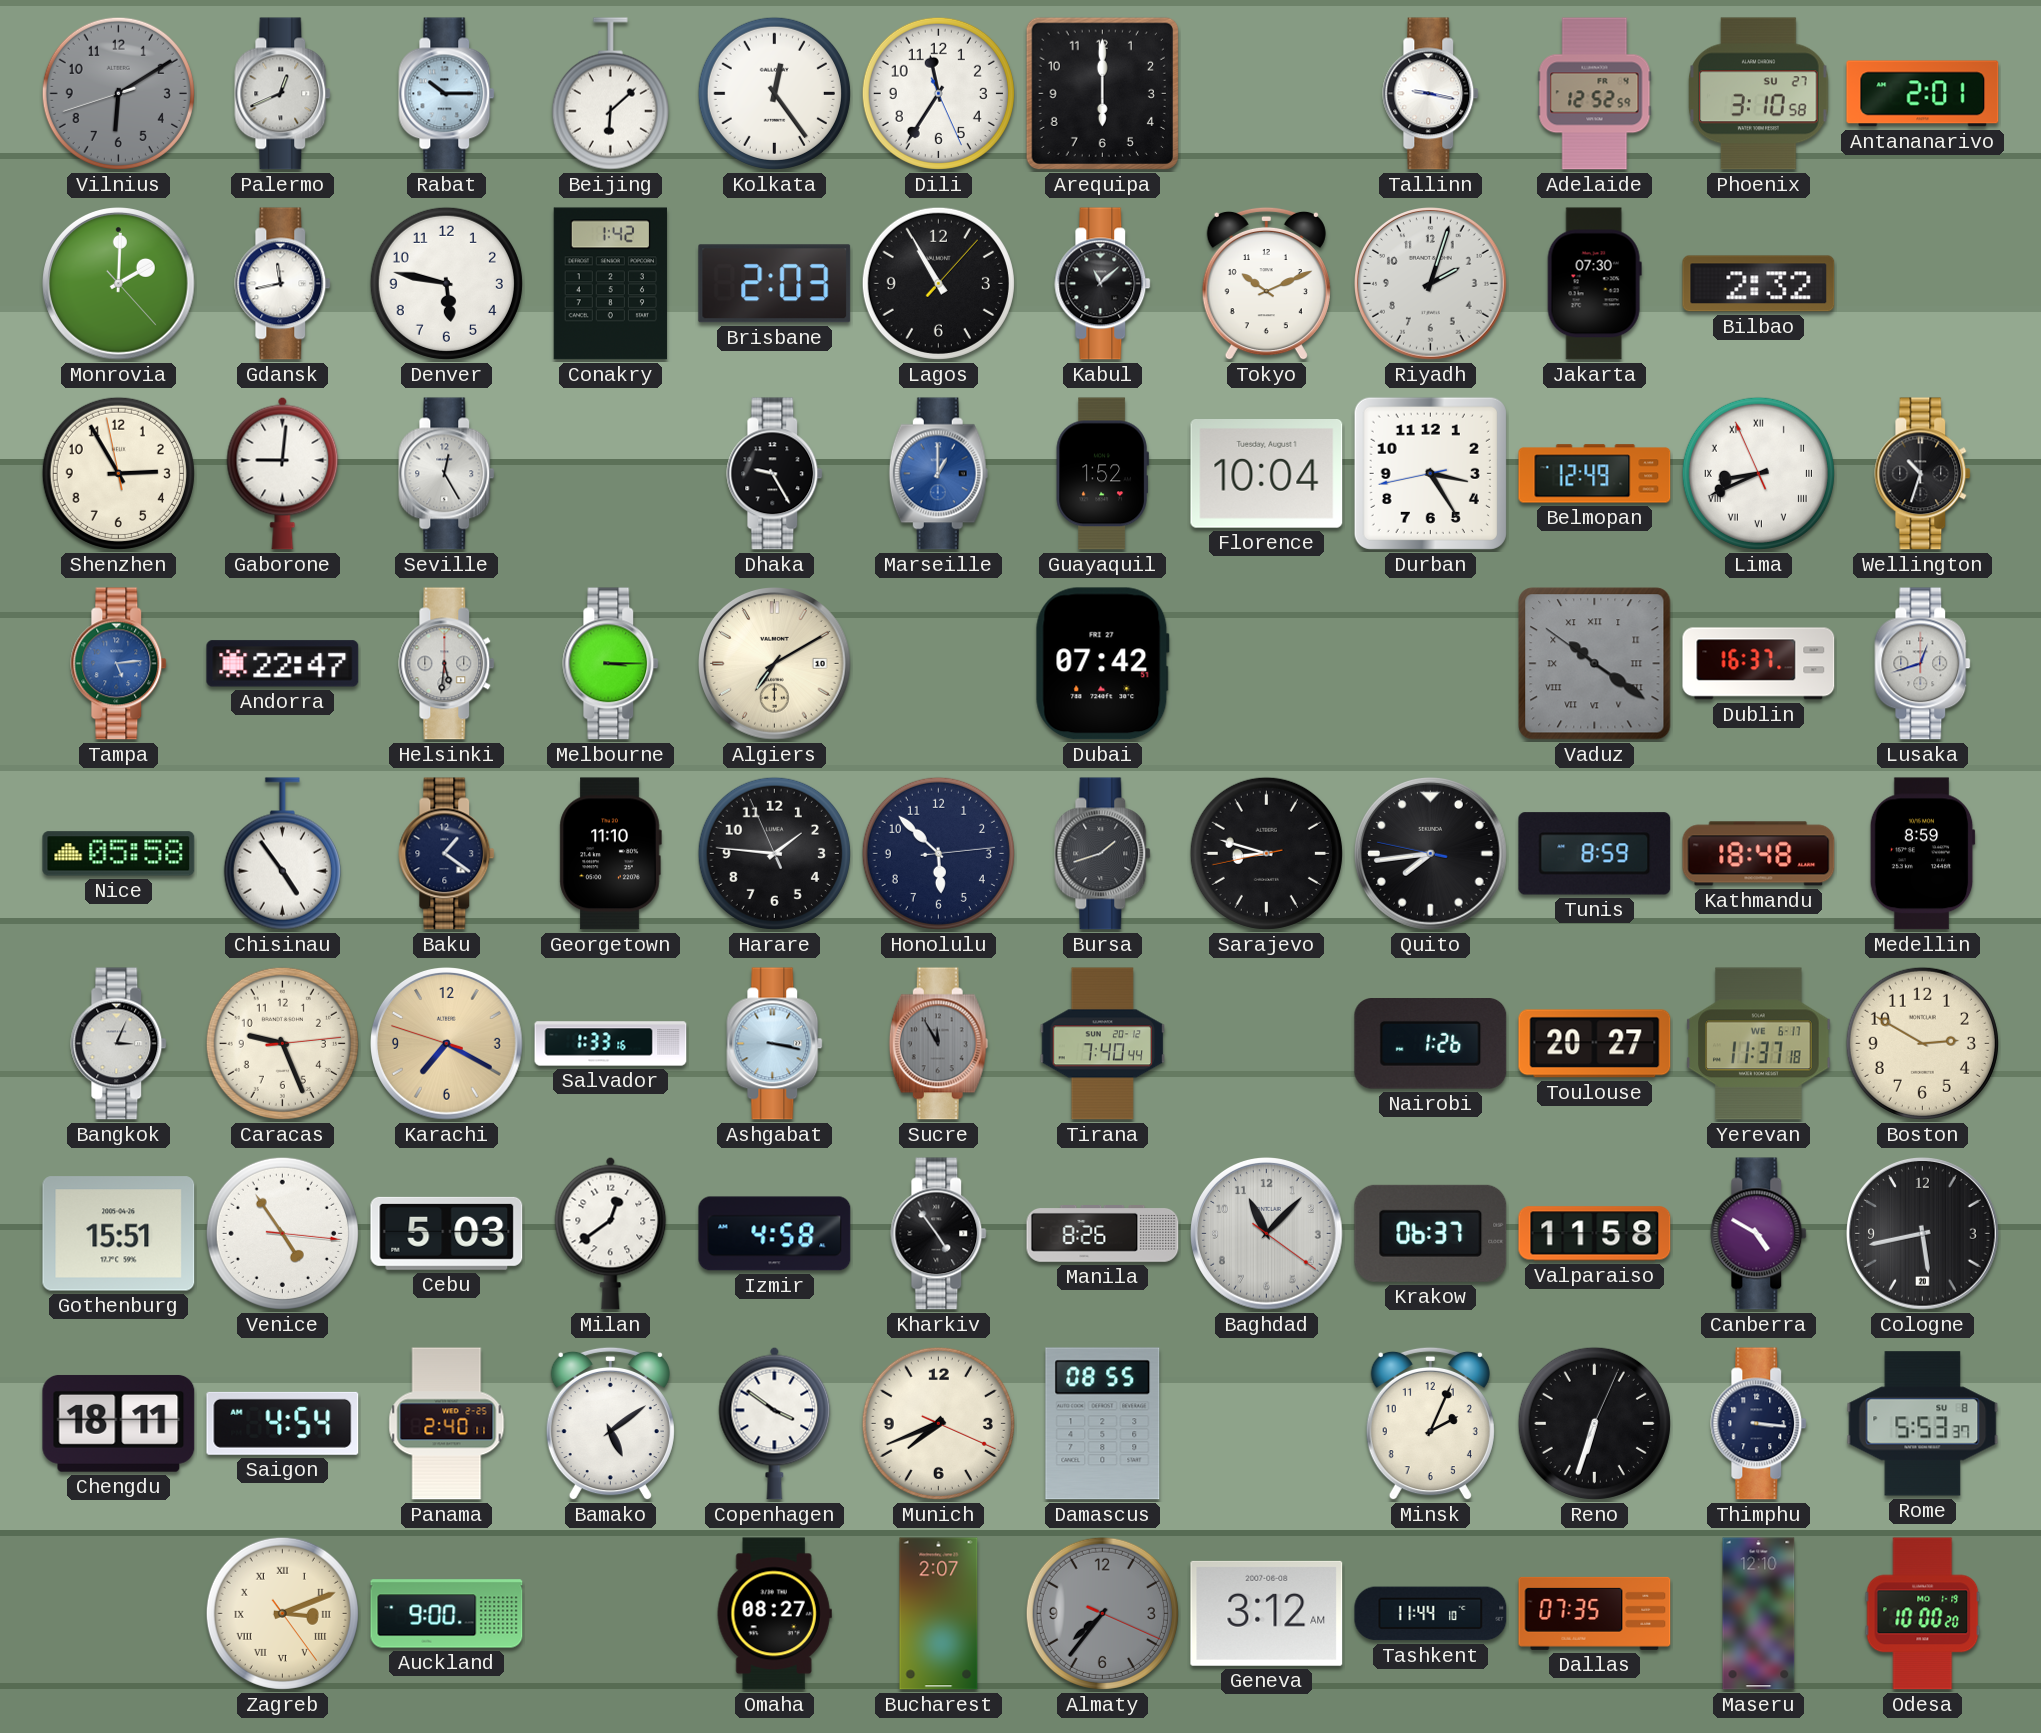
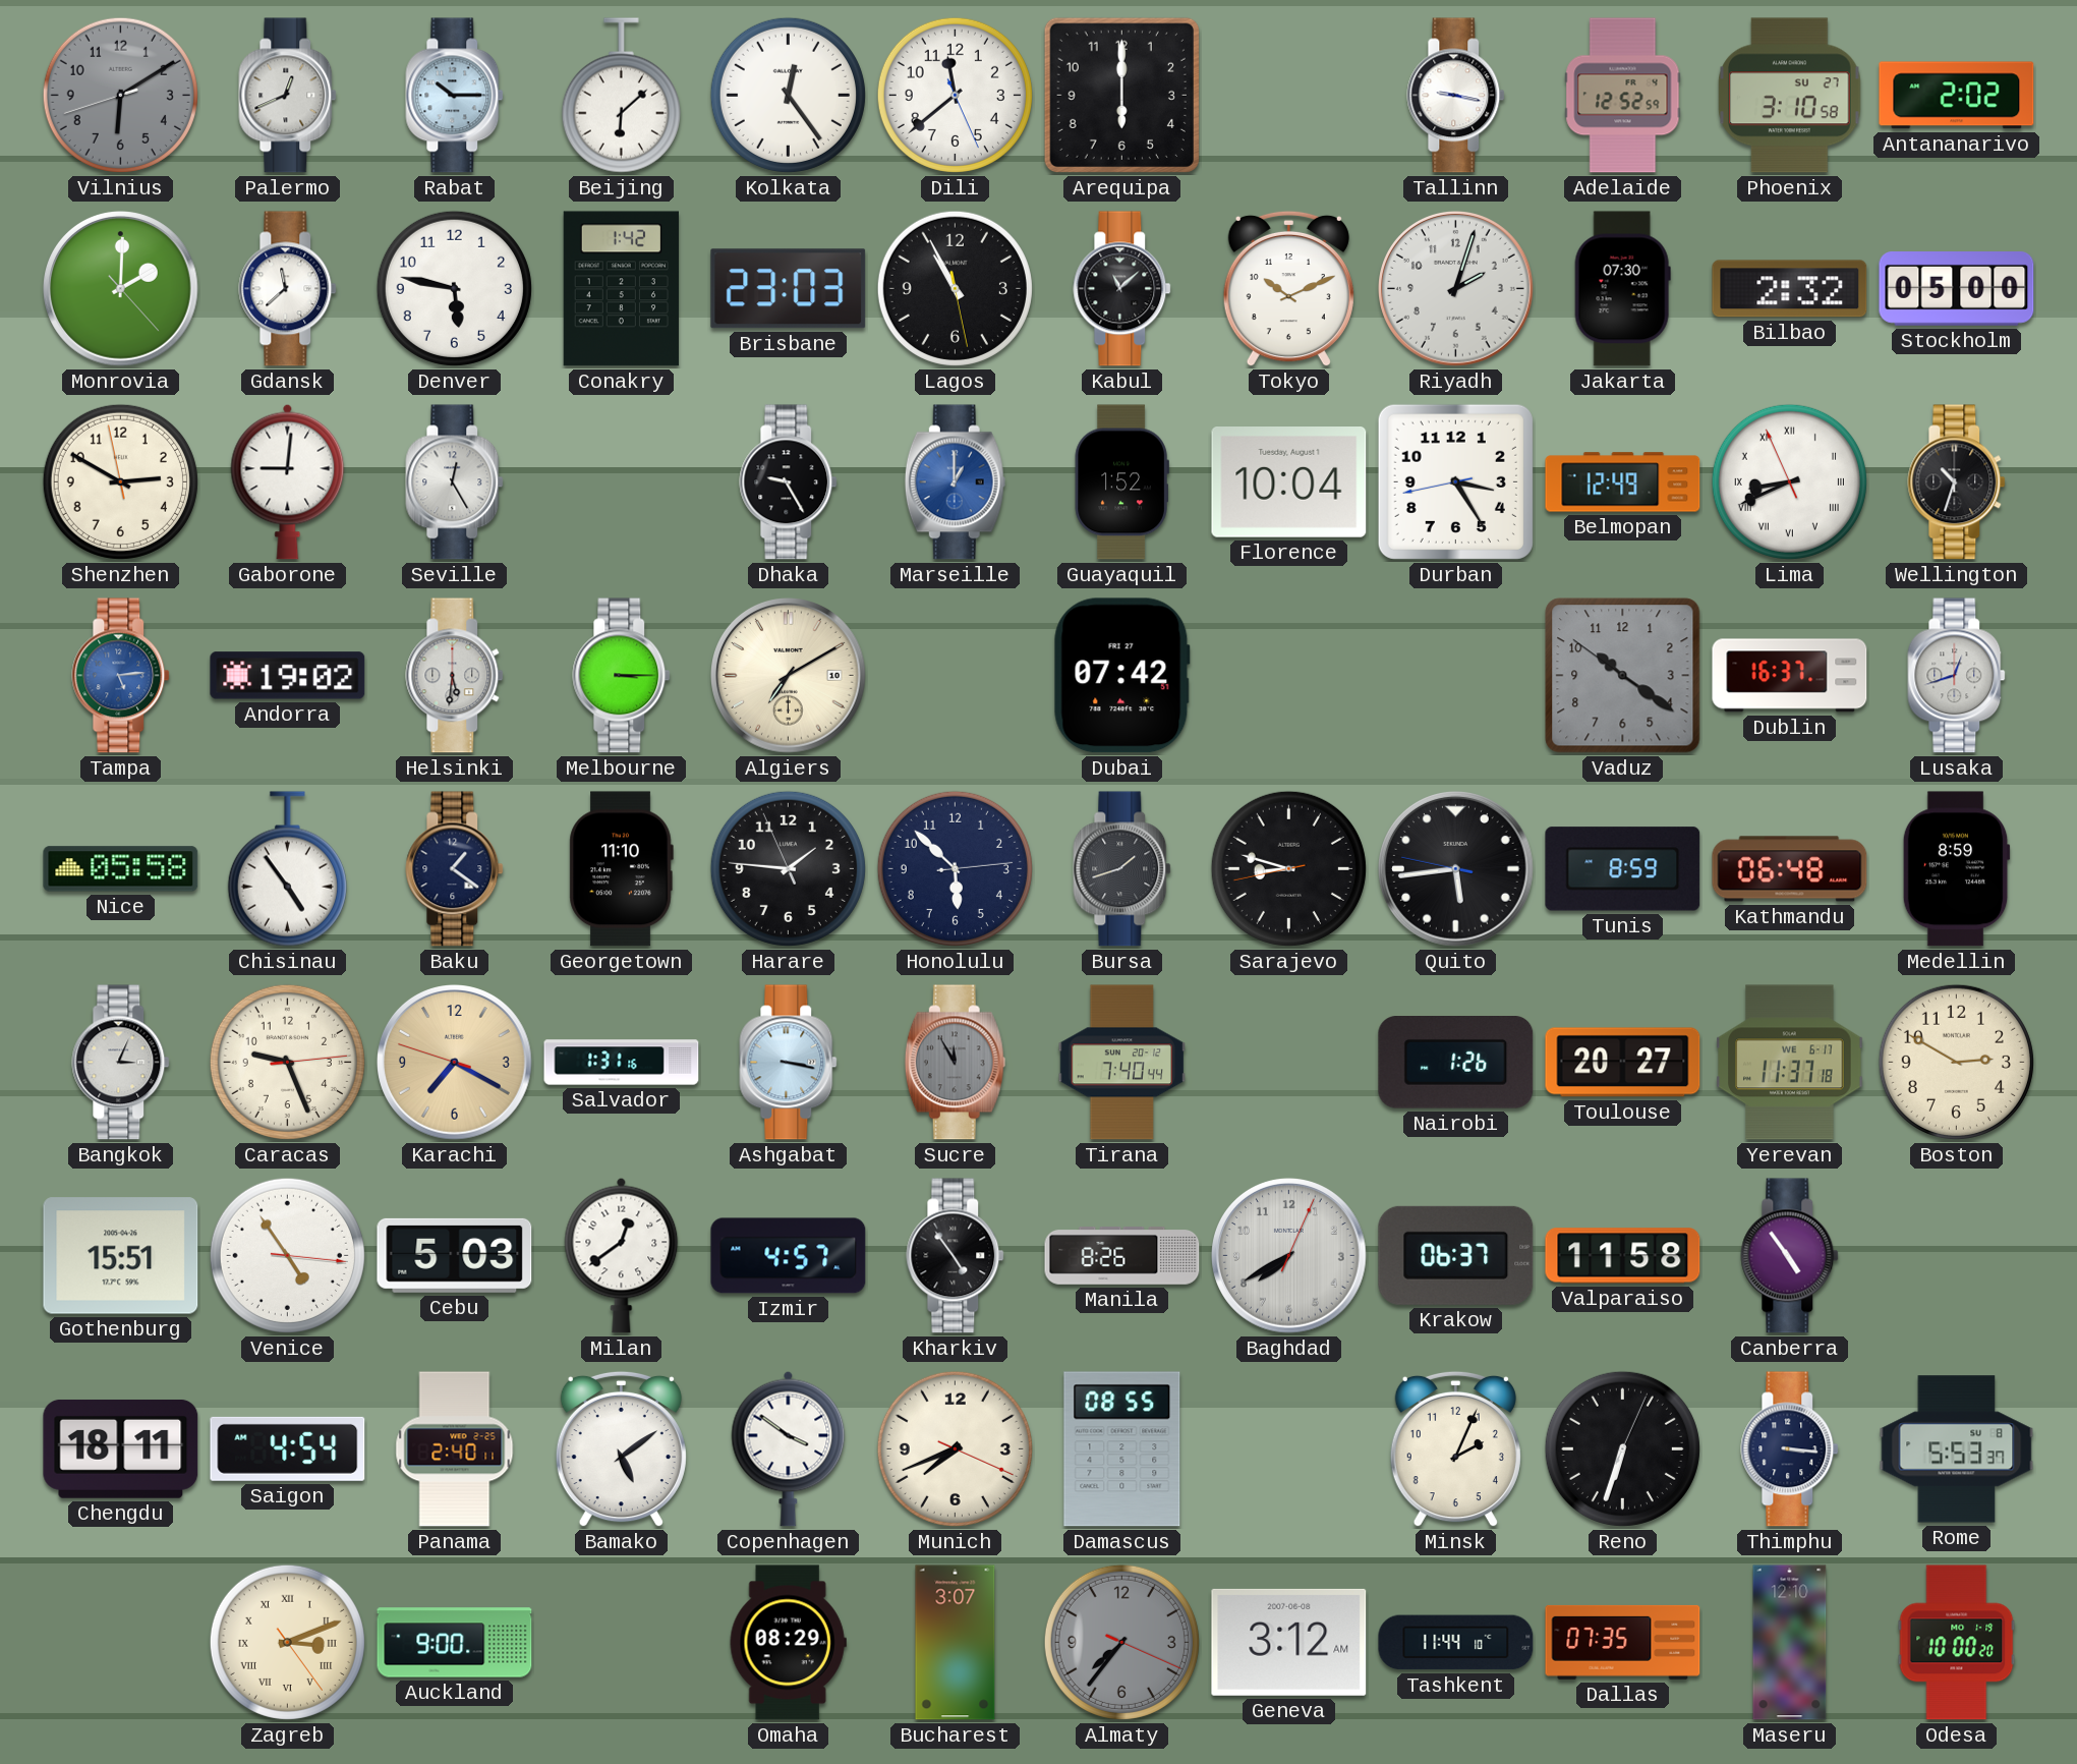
Dili: 11:35 -> 11:38 (955, 95)
Antananarivo: 2:01 -> 2:02 (1957, 96)
Gdansk: 11:43 -> 11:38 (288, 289)
Brisbane: 2:03 -> 23:03 (789, 289)
Lagos: 10:55:07 -> 10:55:28 (955, 288)
Stockholm: none -> 05:00 (1957, 289)
Shenzhen: 2:54 -> 2:49 (120, 481)
Andorra: 22:47 -> 19:02 (288, 676)
Vaduz numerals: Roman -> Arabic (1623, 676)
Quito: 7:43 -> 5:43 (1456, 869)
Kathmandu: 18:48 -> 06:48 (1790, 869)
Salvador: 1:33 -> 1:31 (622, 1063)
Izmir: 4:58 -> 4:57 (789, 1256)
Baghdad: 11:07 -> 7:40 (1289, 1256)
Canberra: 4:50 -> 4:54 (1790, 1256)
Cologne: 5:43 -> none (1923, 1234)
Omaha: 08:27 -> 08:29 (788, 1643)
Bucharest: 2:07 -> 3:07 (956, 1643)
